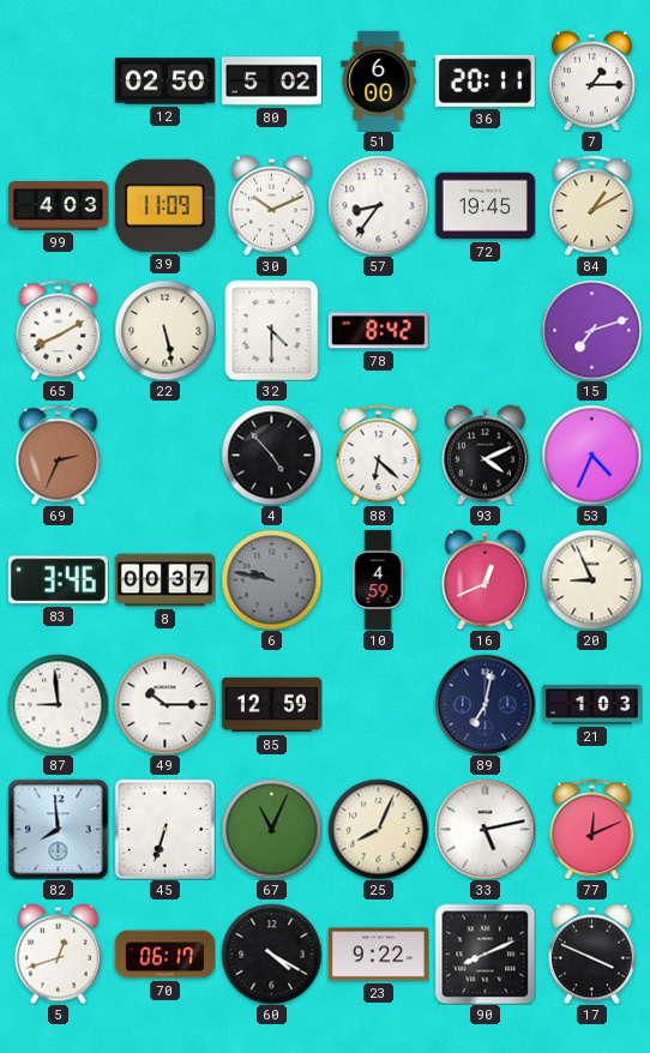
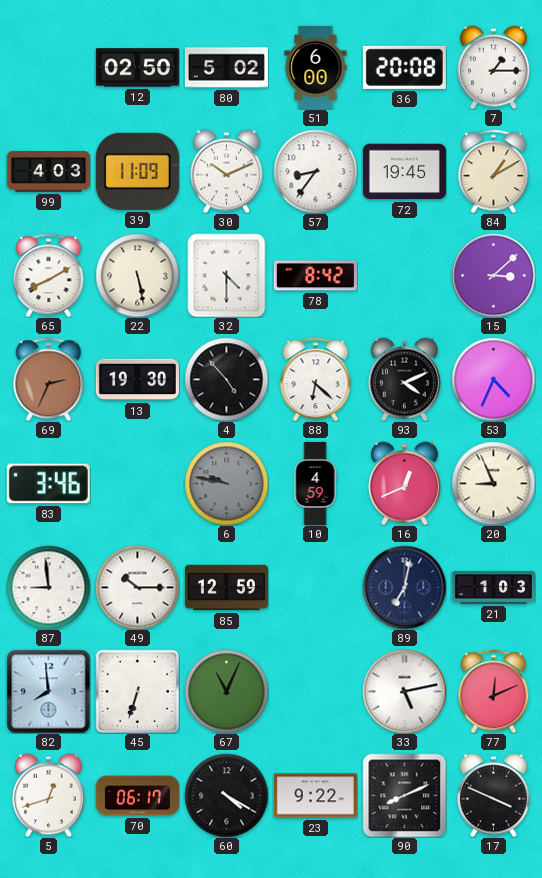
36: 20:11 -> 20:08 (404, 67)
15: 7:12 -> 3:08 (493, 275)
13: none -> 19:30 (137, 380)
8: 00:37 -> none (164, 580)
25: 8:04 -> none (378, 829)
